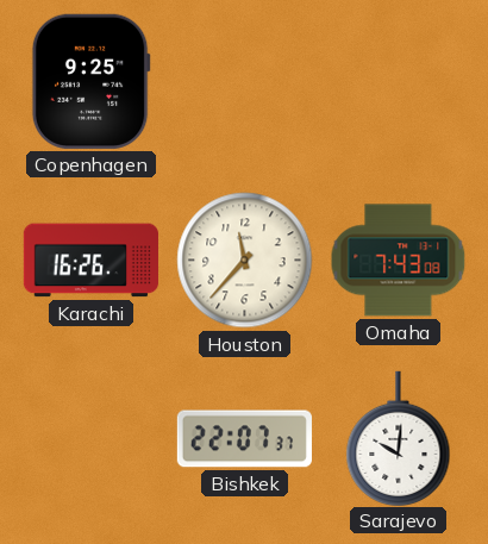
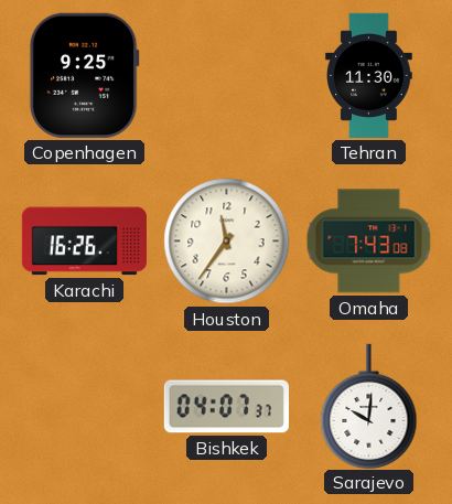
Tehran: none -> 11:30 (369, 75)
Houston: 11:37 -> 11:36 (227, 242)
Bishkek: 22:07 -> 04:07 (226, 407)
